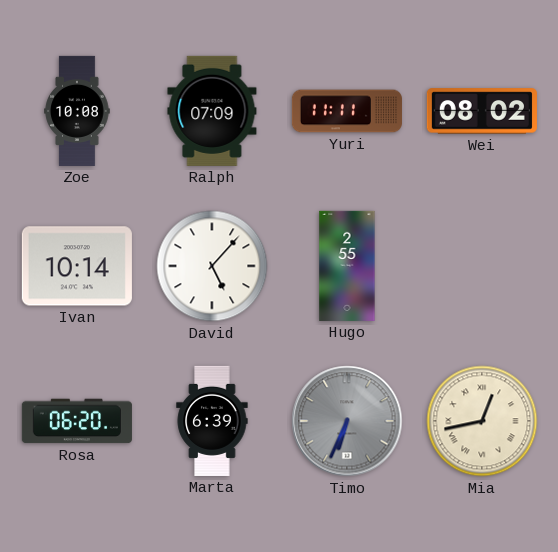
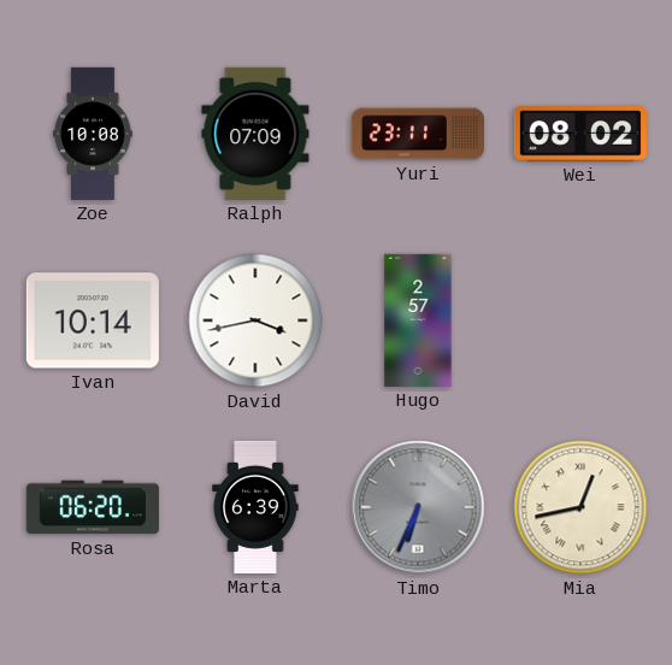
Yuri: 11:11 -> 23:11 (418, 134)
David: 5:07 -> 3:43 (255, 320)
Hugo: 2:55 -> 2:57 (418, 320)
